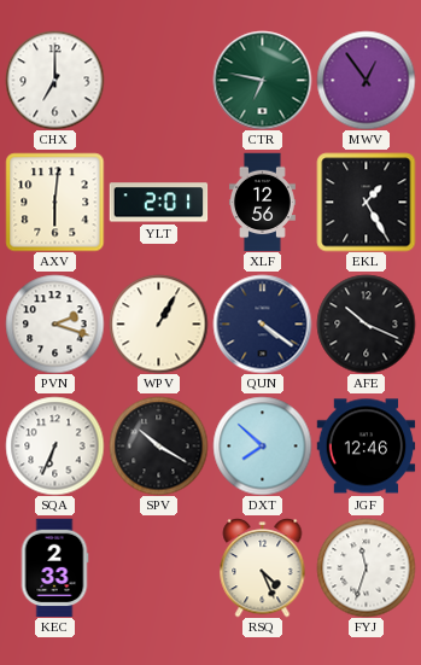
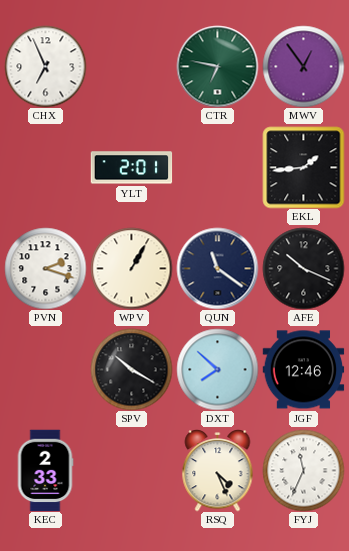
CHX: 7:00 -> 6:56 (45, 66)
AXV: 6:01 -> none (54, 202)
XLF: 12:56 -> none (262, 202)
EKL: 1:25 -> 1:44 (303, 167)
QUN: 4:21 -> 11:21 (217, 268)
SQA: 6:34 -> none (54, 445)
FYJ: 11:33 -> 11:34 (303, 470)
